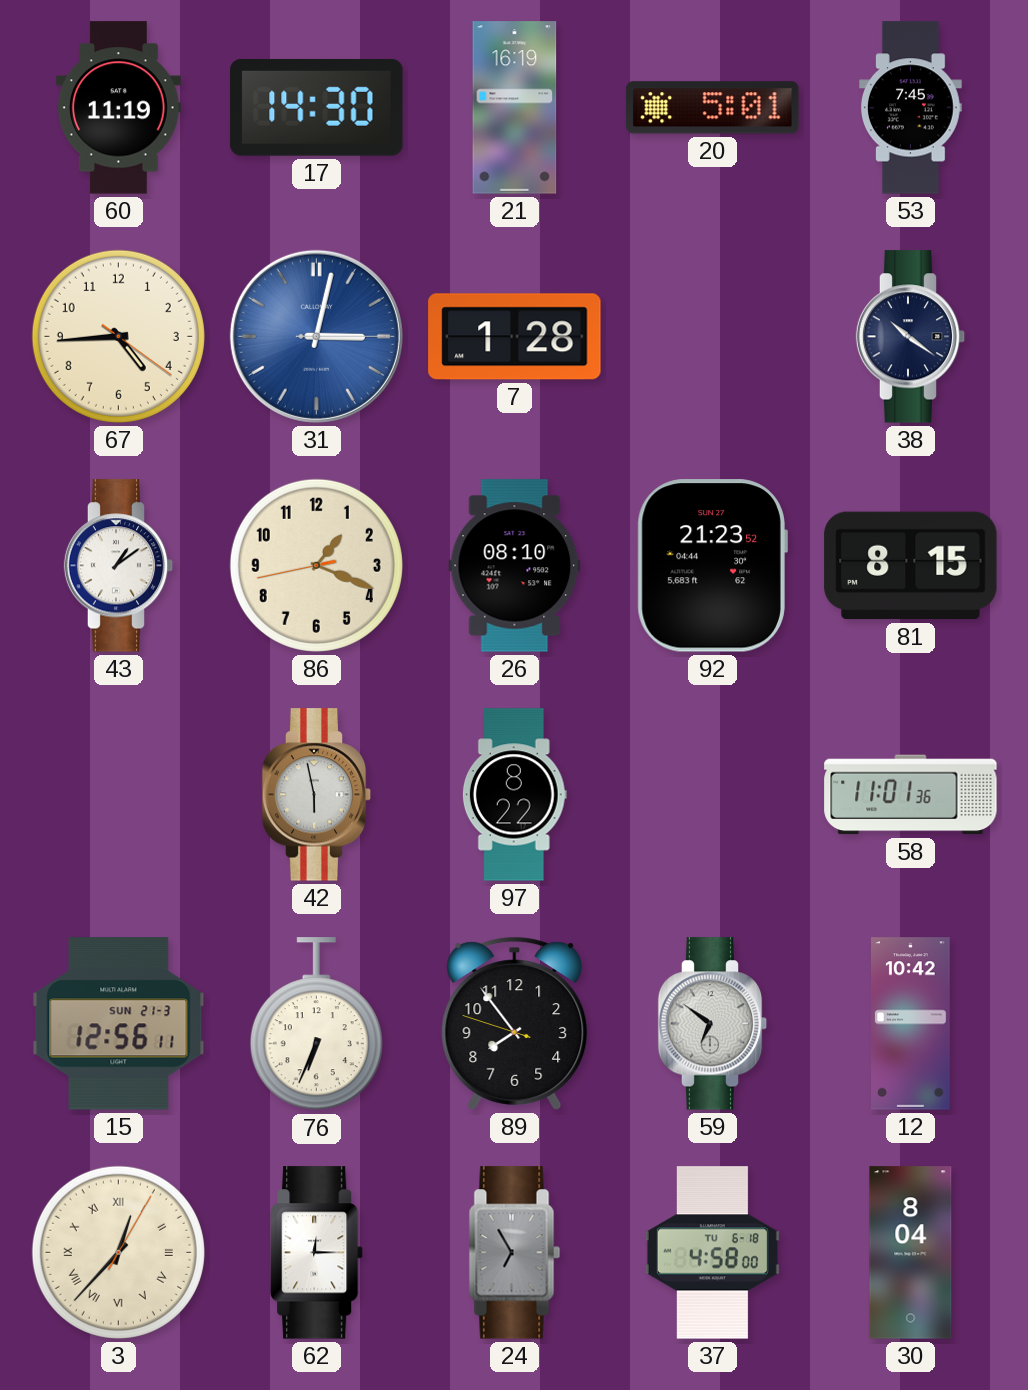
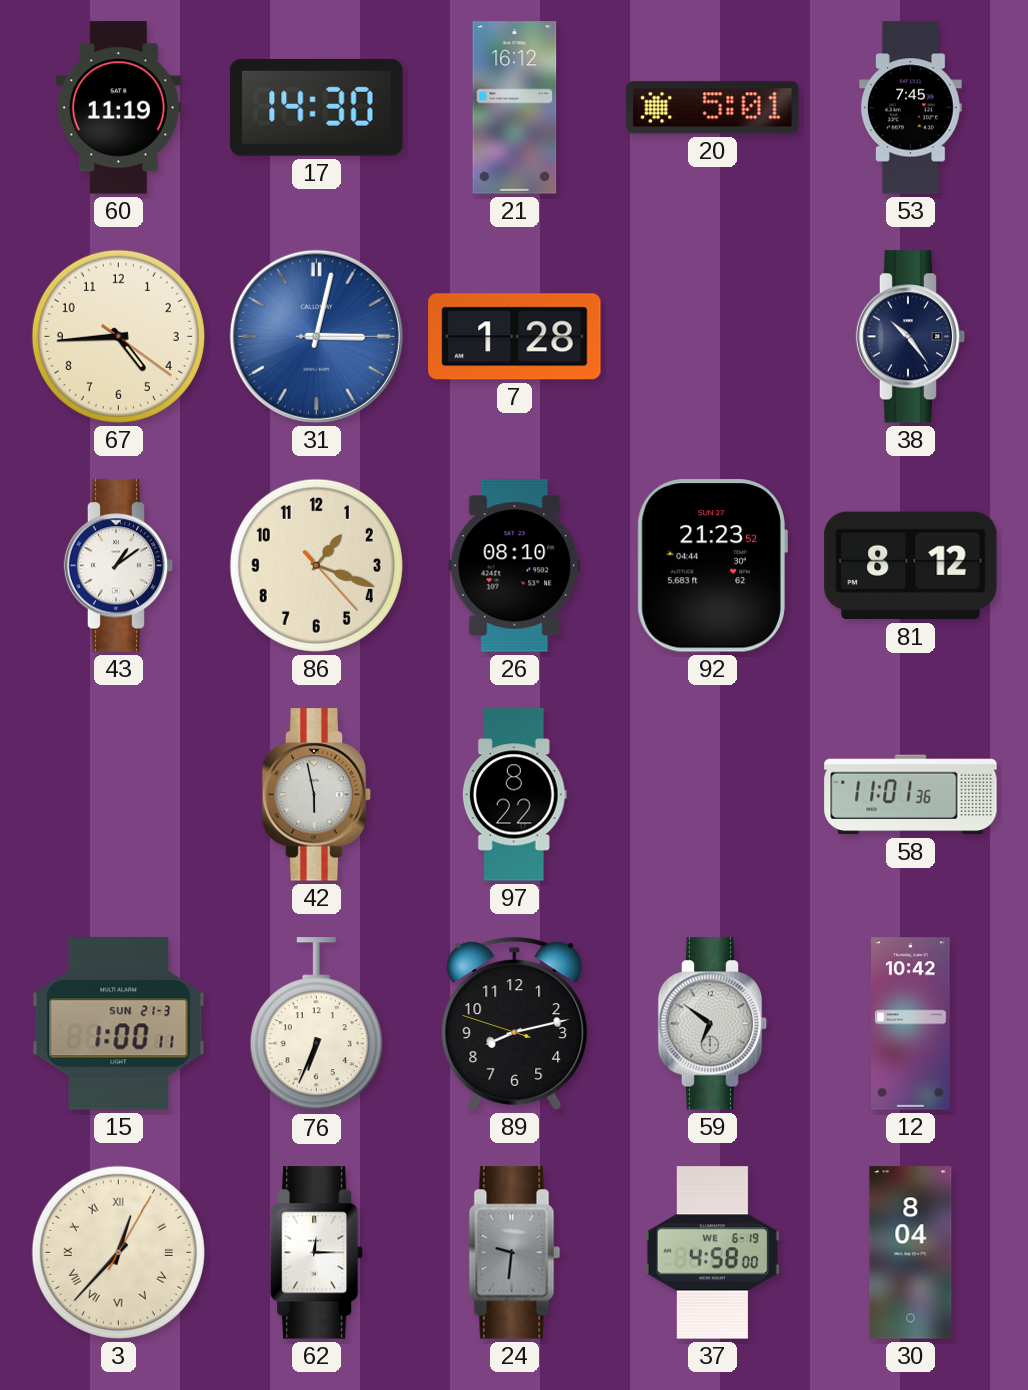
21: 16:19 -> 16:12 (515, 108)
38: 10:21 -> 10:24 (911, 337)
86: 1:18:43 -> 1:18:23 (316, 565)
81: 8:15 -> 8:12 (911, 566)
15: 12:56 -> 1:00 (119, 1024)
89: 7:53 -> 8:12 (515, 1023)
24: 6:55 -> 9:31 (515, 1253)
37 date: TU 6-18 -> WE 6-19 (712, 1253)
